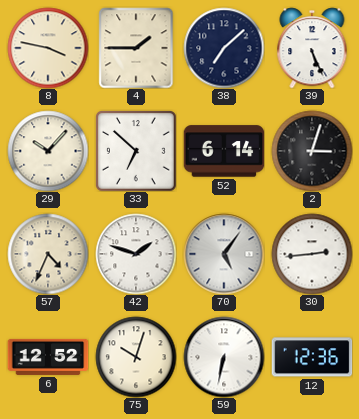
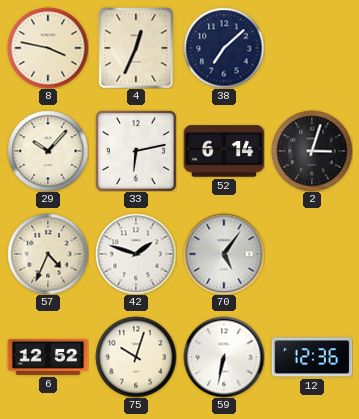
4: 1:45 -> 12:34 (136, 48)
39: 5:26 -> none (312, 48)
33: 6:52 -> 6:13 (136, 151)
30: 2:44 -> none (312, 254)
